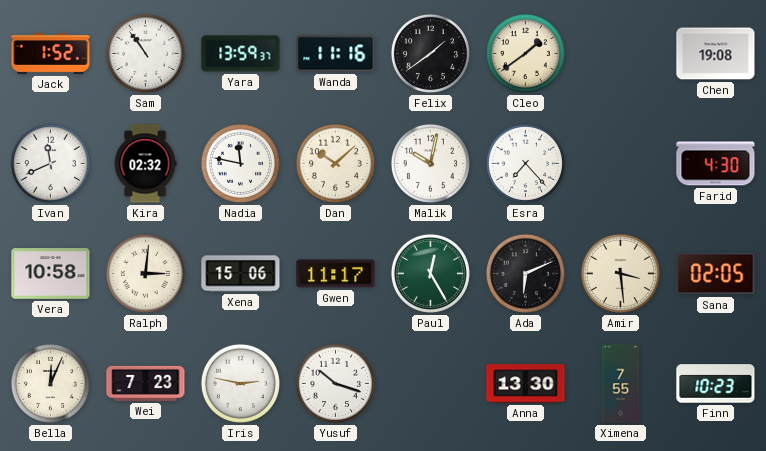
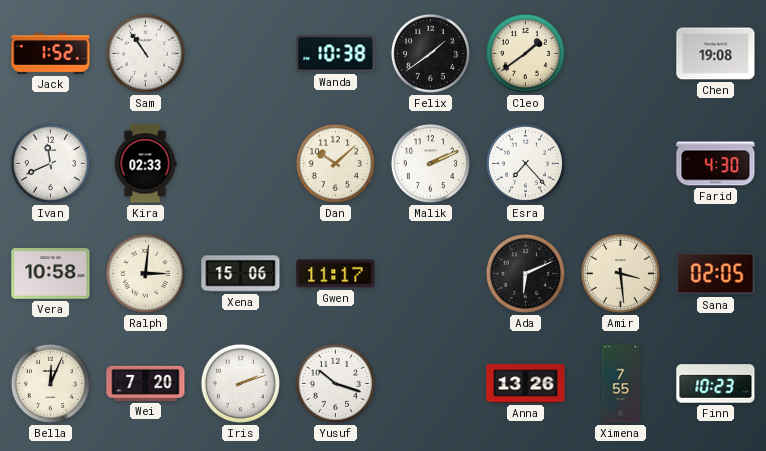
Yara: 13:59 -> none (241, 54)
Wanda: 11:16 -> 10:38 (336, 54)
Kira: 02:32 -> 02:33 (145, 164)
Nadia: 11:47 -> none (240, 163)
Malik: 10:02 -> 2:11 (430, 163)
Paul: 12:25 -> none (430, 273)
Wei: 7:23 -> 7:20 (146, 383)
Iris: 2:47 -> 2:12 (240, 383)
Anna: 13:30 -> 13:26 (526, 384)
